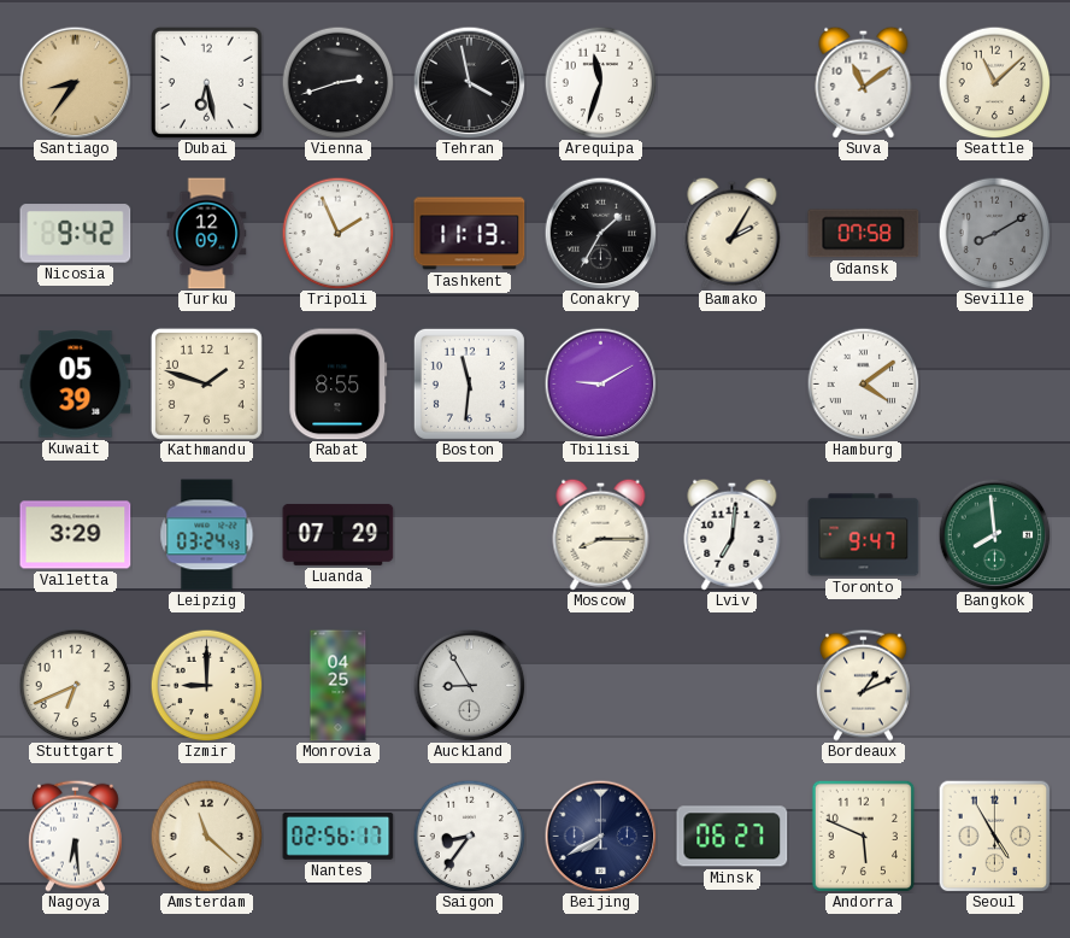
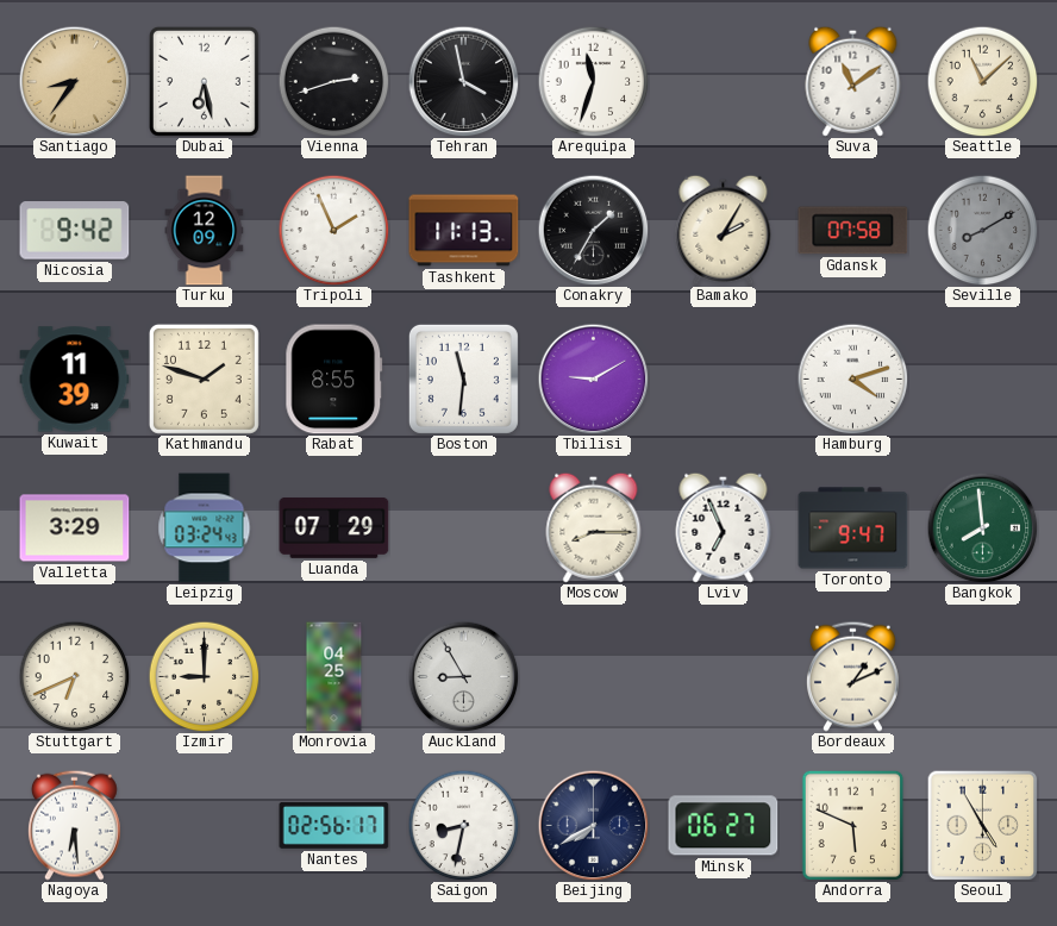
Kuwait: 05:39 -> 11:39 (75, 380)
Hamburg: 4:09 -> 4:12 (852, 378)
Lviv: 7:01 -> 6:56 (724, 527)
Amsterdam: 11:22 -> none (206, 836)
Saigon: 8:36 -> 8:32 (463, 825)
